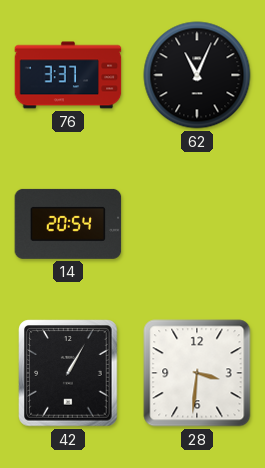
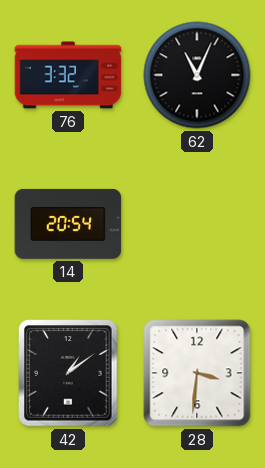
76: 3:37 -> 3:32 (68, 75)
42: 1:05 -> 1:09 (68, 373)
